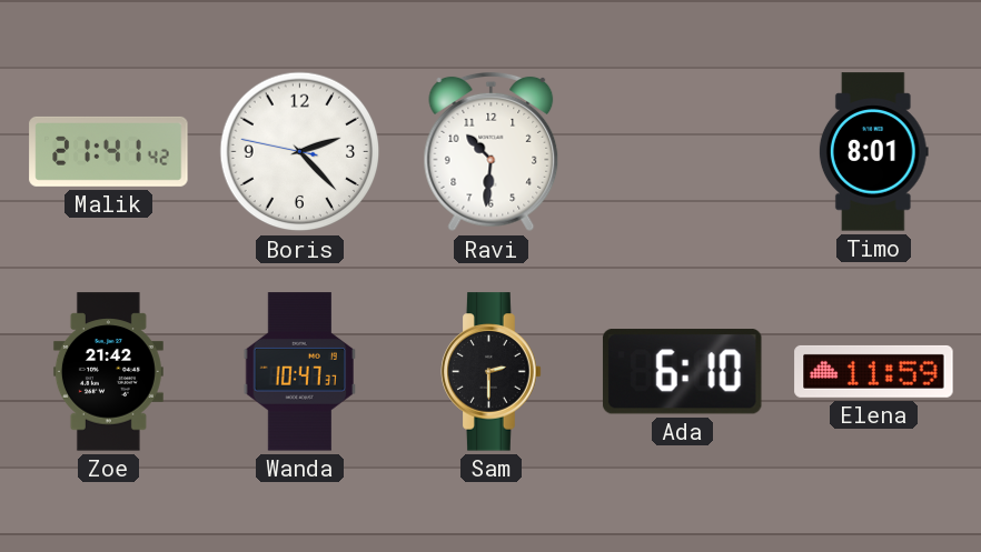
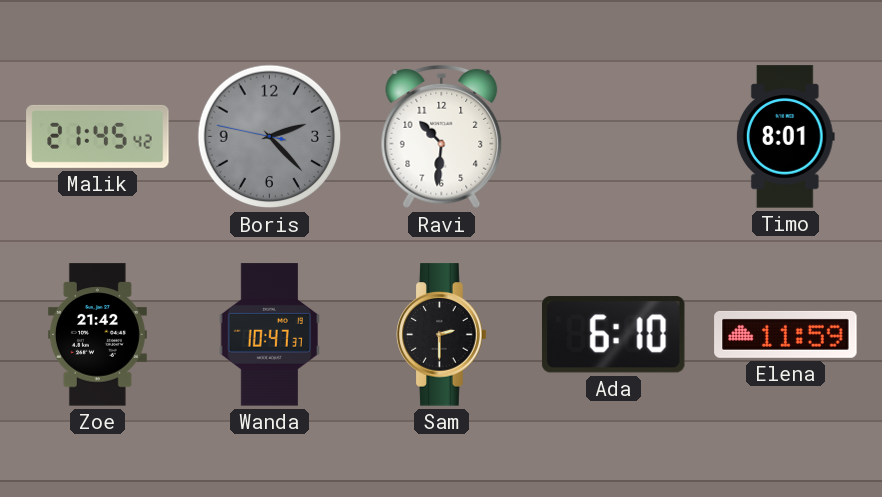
Malik: 21:41 -> 21:45 (98, 136)
Boris dial: white -> grey (270, 137)
